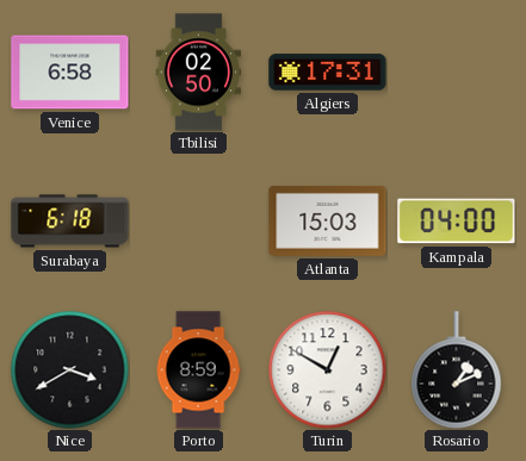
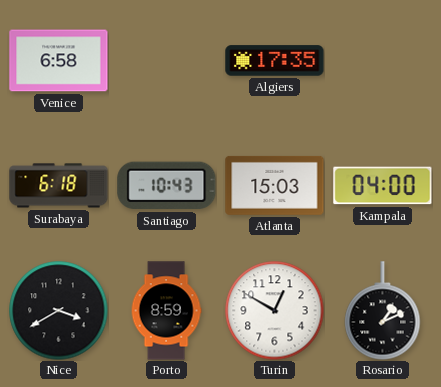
Tbilisi: 02:50 -> none (199, 73)
Algiers: 17:31 -> 17:35 (275, 61)
Santiago: none -> 10:43 (167, 186)
